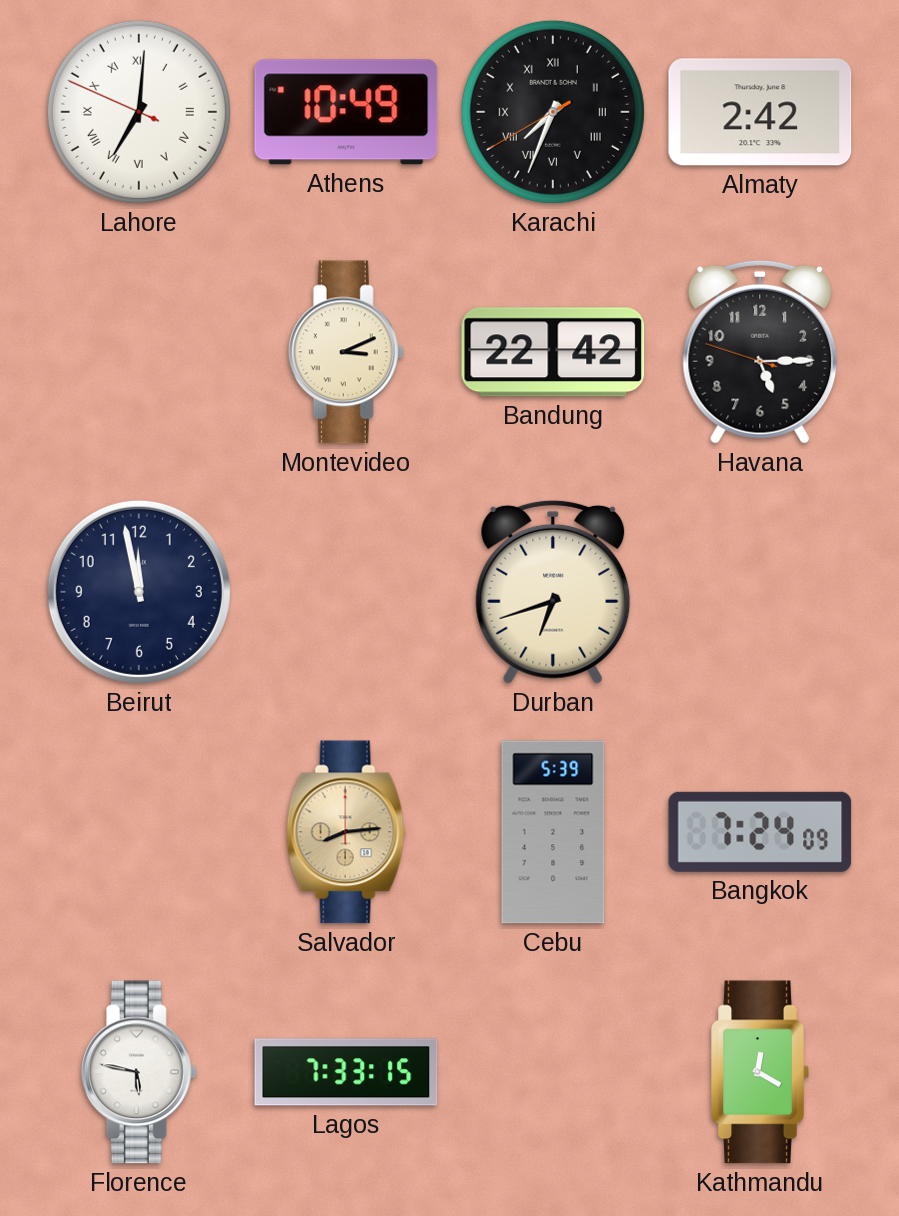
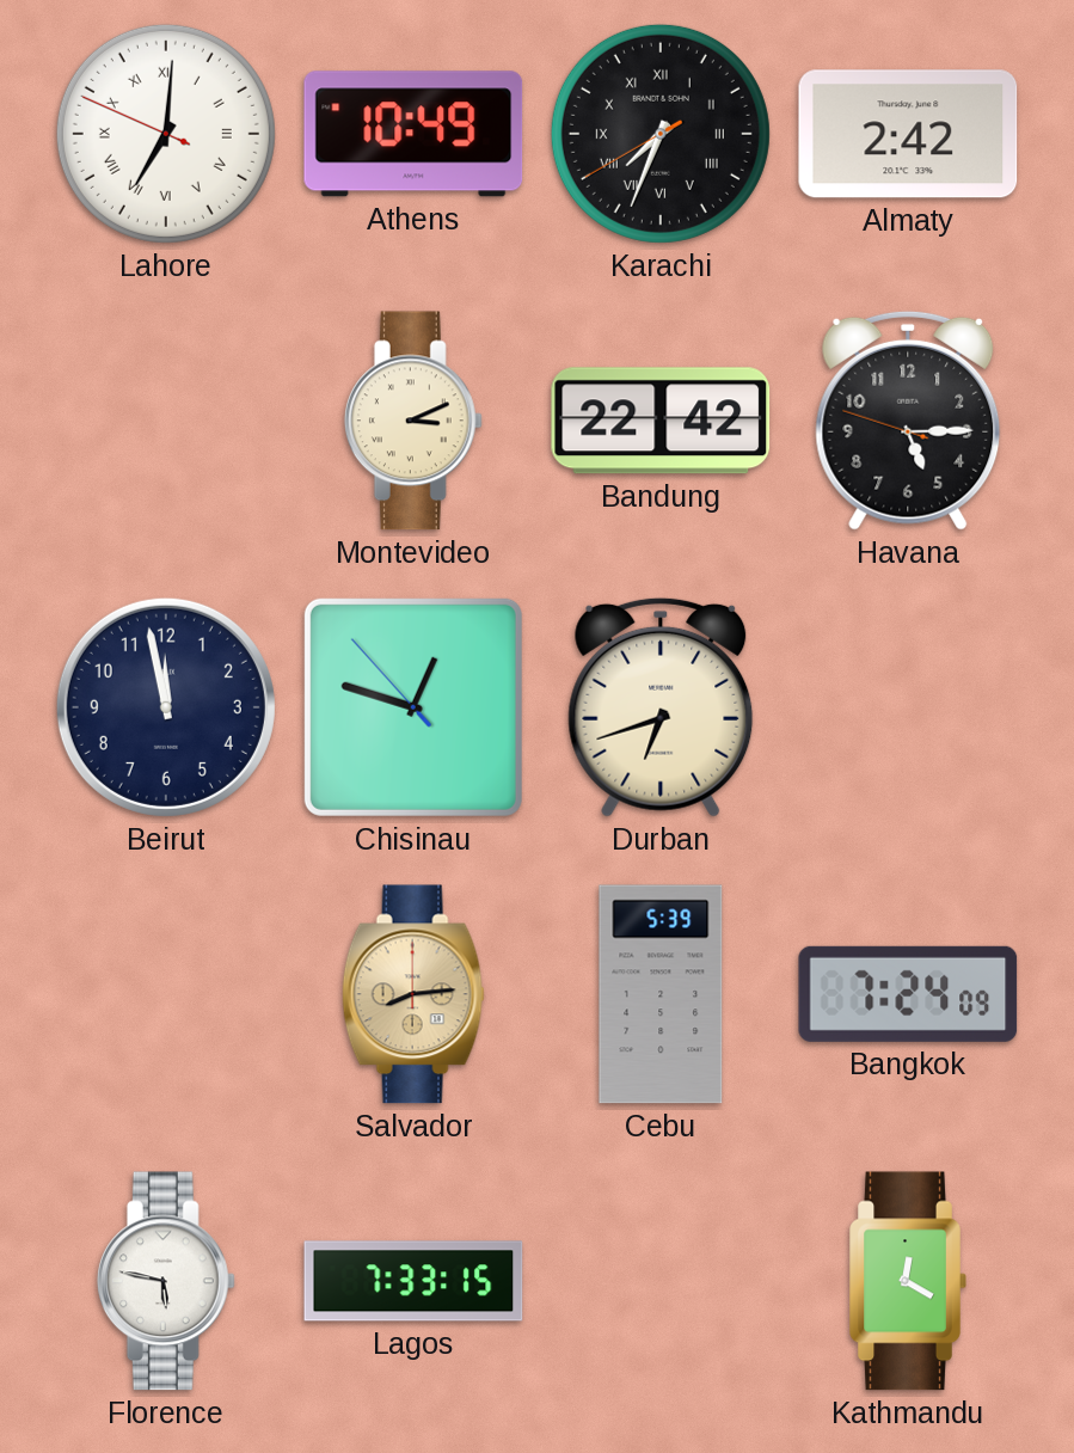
Chisinau: none -> 12:47 (413, 707)
